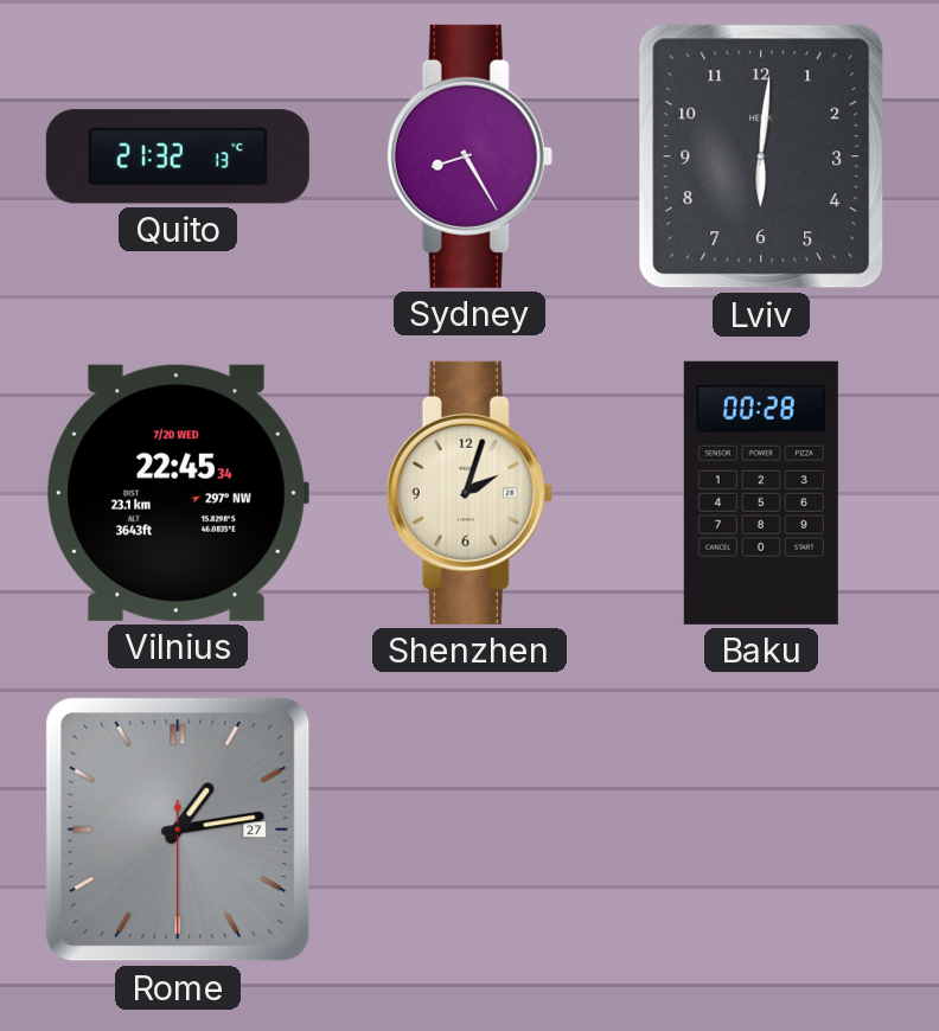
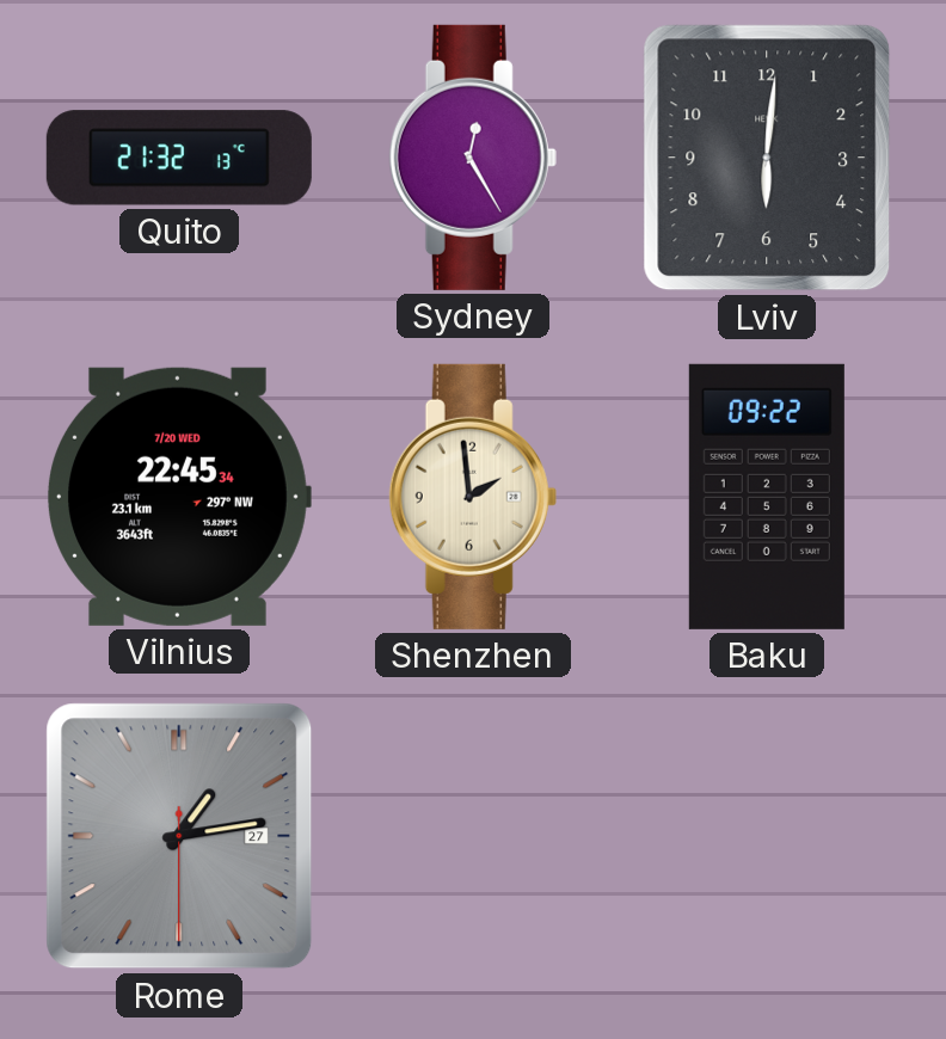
Sydney: 8:25 -> 12:25 (473, 158)
Shenzhen: 2:03 -> 1:59 (473, 497)
Baku: 00:28 -> 09:22 (767, 497)
